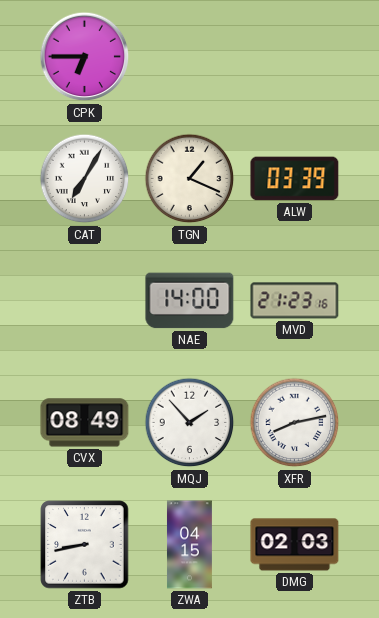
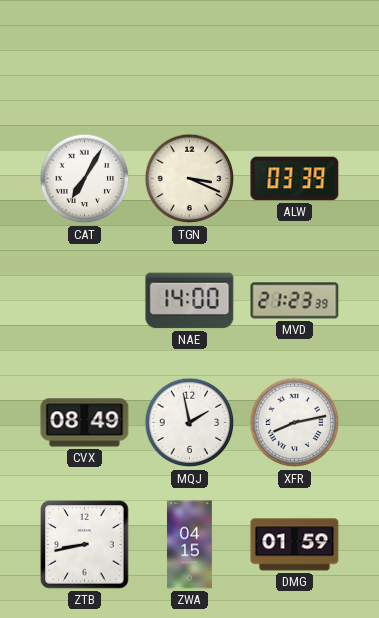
CPK: 6:45 -> none (85, 57)
TGN: 1:19 -> 3:19 (190, 179)
MVD: 21:23:16 -> 21:23:39 (295, 301)
MQJ: 1:53 -> 1:58 (190, 423)
DMG: 02:03 -> 01:59 (295, 545)
